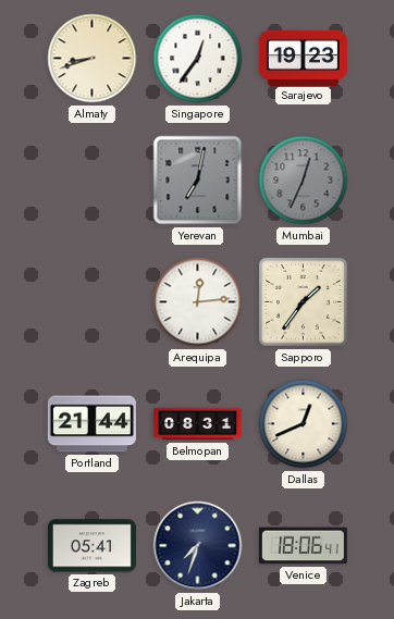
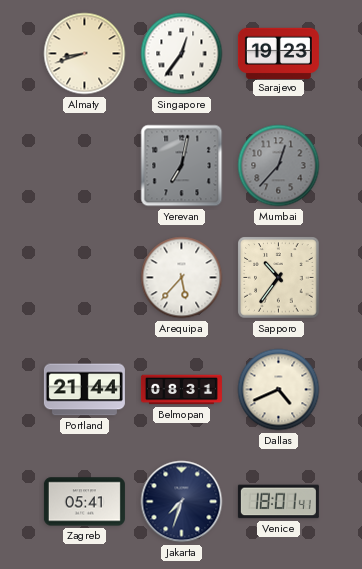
Mumbai: 12:34 -> 12:37 (279, 166)
Arequipa: 12:14 -> 5:37 (182, 278)
Sapporo: 1:36 -> 10:36 (279, 278)
Dallas: 12:41 -> 4:41 (279, 390)
Venice: 18:06 -> 18:01 (278, 502)
